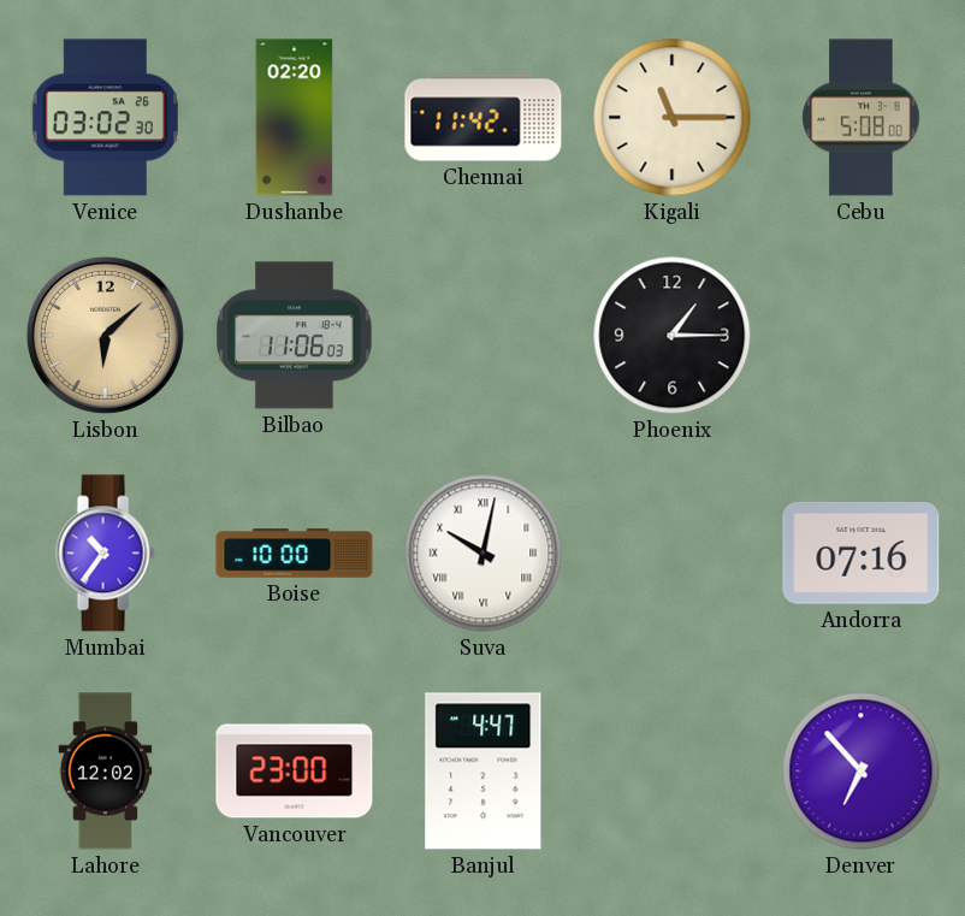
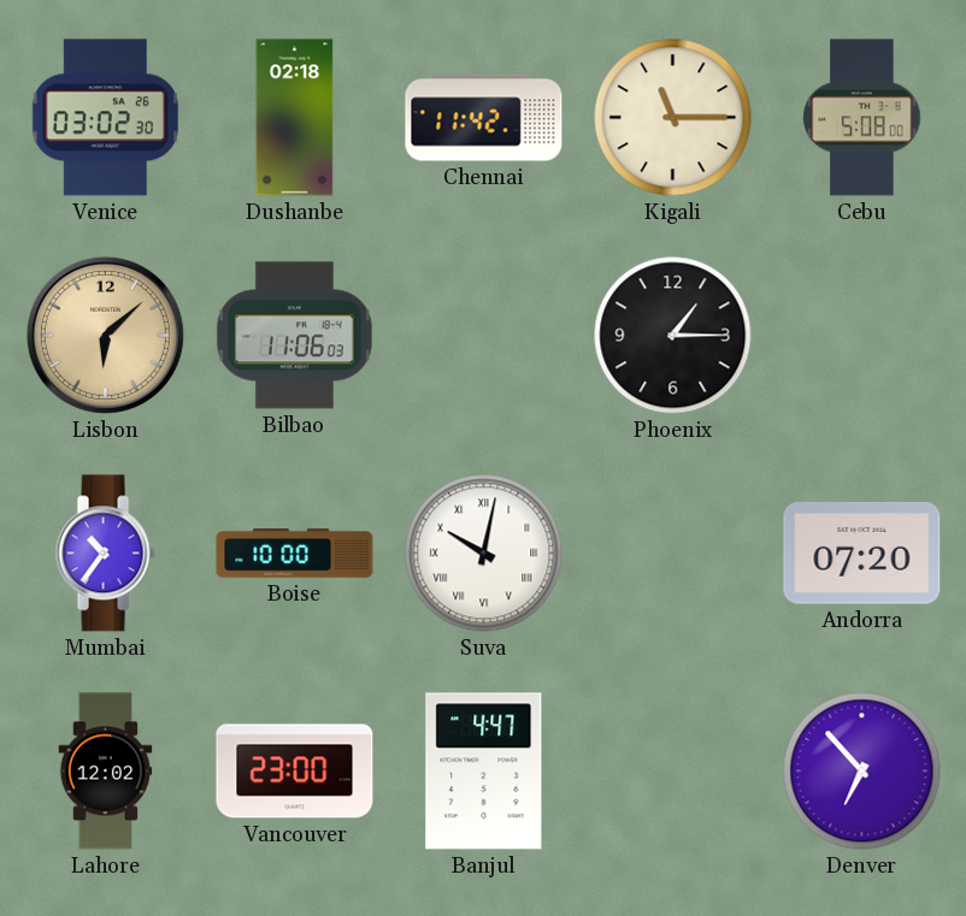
Dushanbe: 02:20 -> 02:18 (295, 118)
Andorra: 07:16 -> 07:20 (862, 554)
